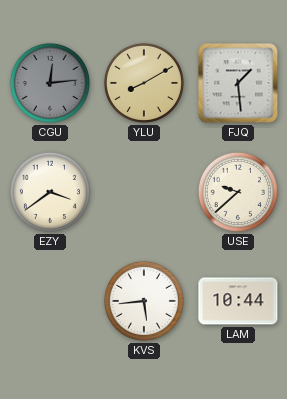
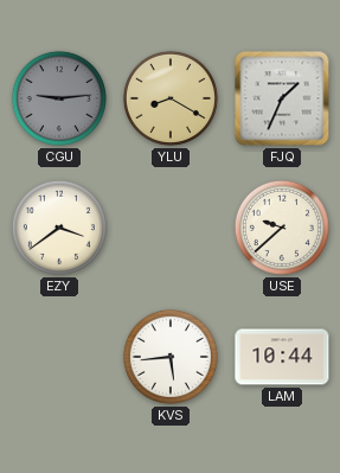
CGU: 12:14 -> 9:14 (59, 98)
YLU: 8:10 -> 8:20 (171, 98)
FJQ: 1:29 -> 1:34 (282, 98)
